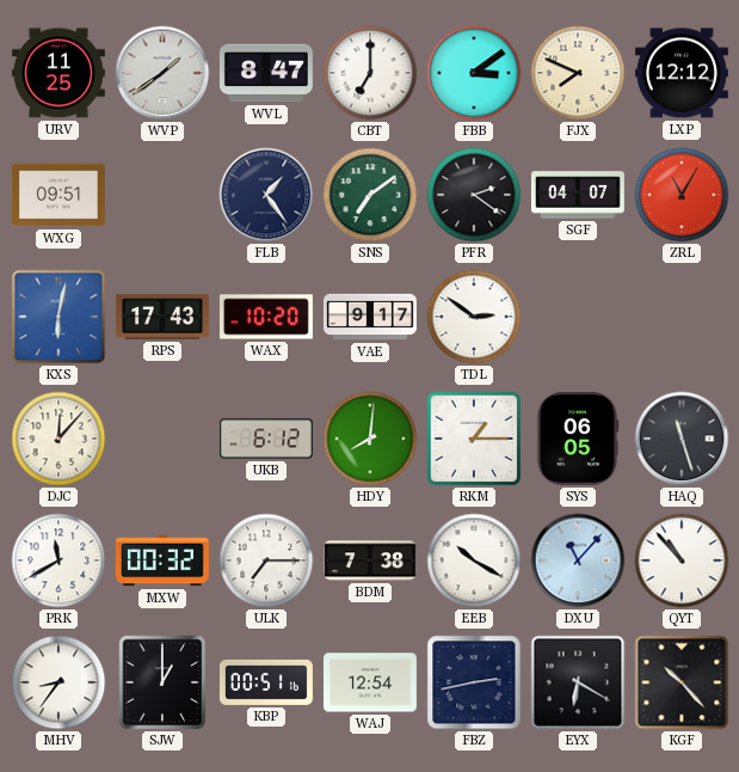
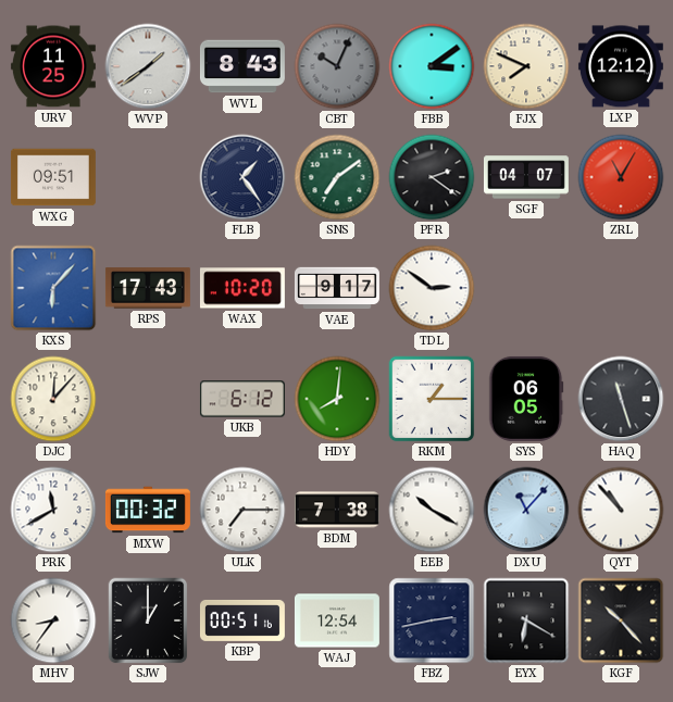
WVL: 8:47 -> 8:43 (242, 66)
CBT: 7:00 -> 10:04 (337, 66)
CBT dial: white -> grey (337, 66)
KXS: 6:02 -> 6:07 (53, 288)
